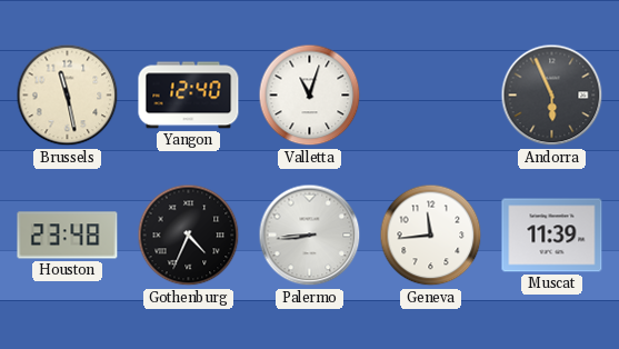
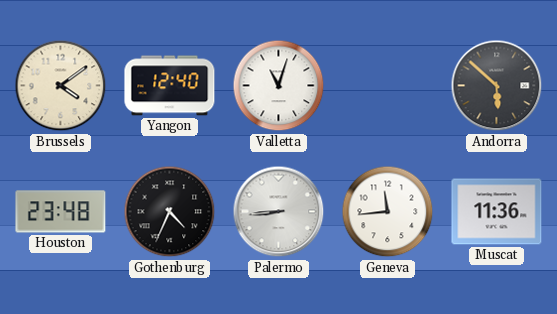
Brussels: 11:28 -> 4:09 (61, 86)
Andorra: 5:56 -> 5:52 (497, 86)
Muscat: 11:39 -> 11:36 (497, 212)
